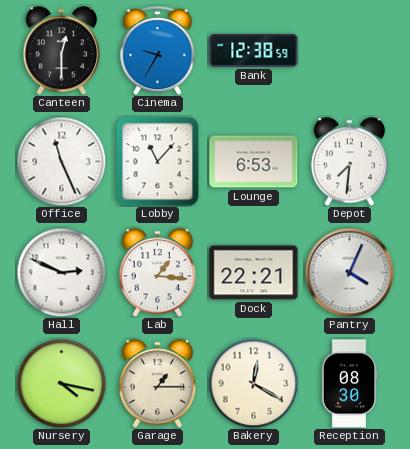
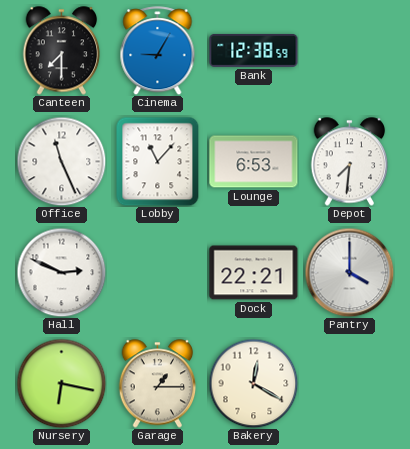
Canteen: 12:30 -> 7:30 (62, 51)
Cinema: 9:35 -> 9:05 (158, 51)
Lab: 1:16 -> none (158, 273)
Pantry: 4:04 -> 4:00 (349, 272)
Nursery: 4:17 -> 6:17 (61, 383)
Reception: 08:30 -> none (349, 384)
